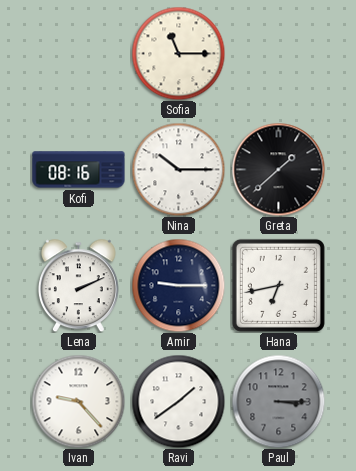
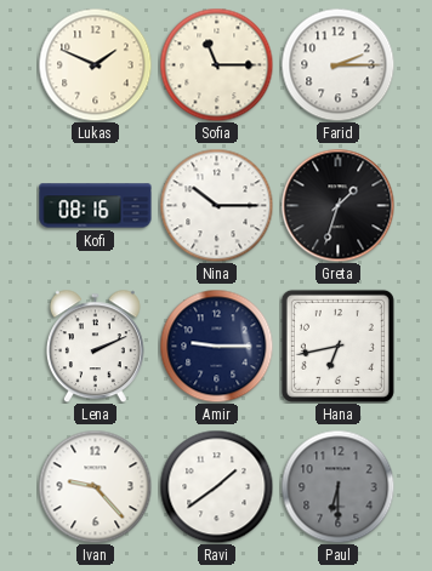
Lukas: none -> 1:49 (95, 64)
Farid: none -> 2:15 (337, 64)
Greta: 1:38 -> 1:33 (337, 205)
Paul: 3:15 -> 6:30 (337, 486)
